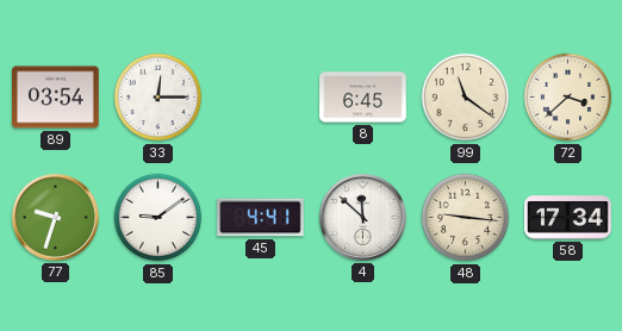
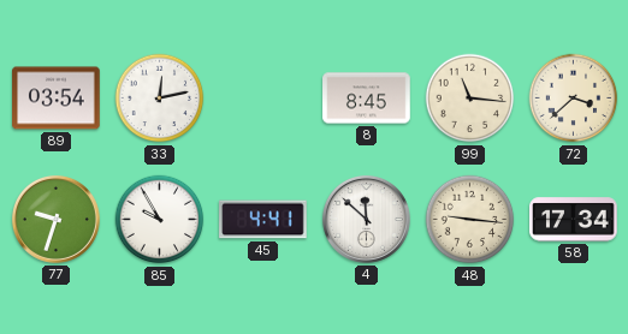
33: 12:15 -> 12:13 (160, 99)
8: 6:45 -> 8:45 (367, 99)
99: 11:21 -> 11:16 (470, 99)
85: 9:09 -> 9:55 (160, 220)
